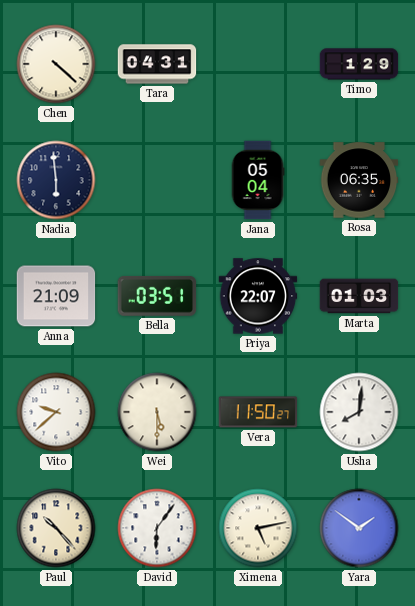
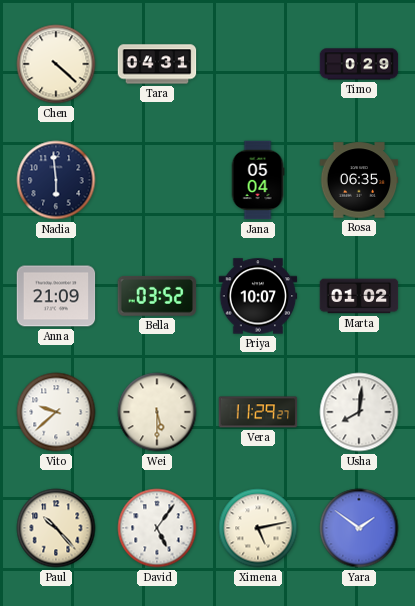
Timo: 1:29 -> 0:29 (359, 64)
Bella: 03:51 -> 03:52 (157, 296)
Priya: 22:07 -> 10:07 (258, 296)
Marta: 01:03 -> 01:02 (359, 296)
Vera: 11:50 -> 11:29 (258, 412)
David: 6:06 -> 5:06 (157, 528)
